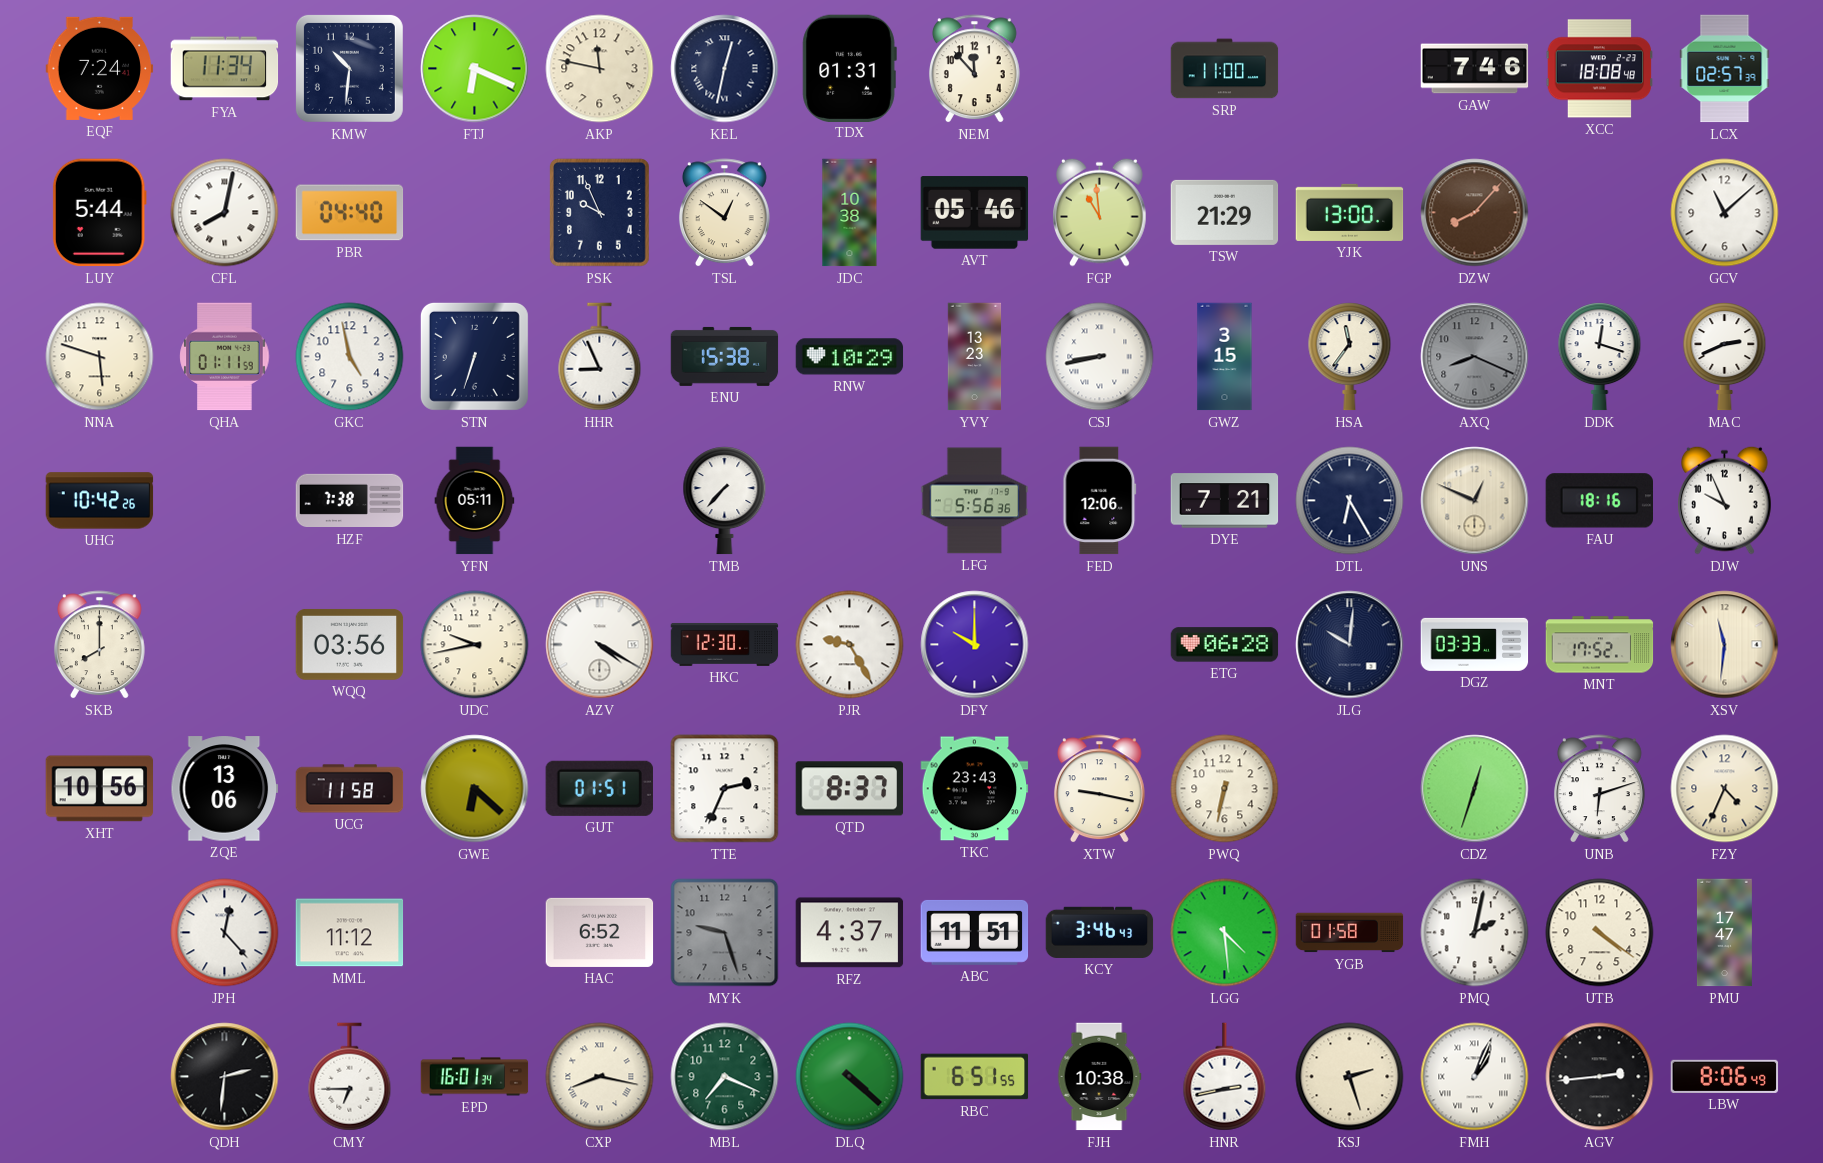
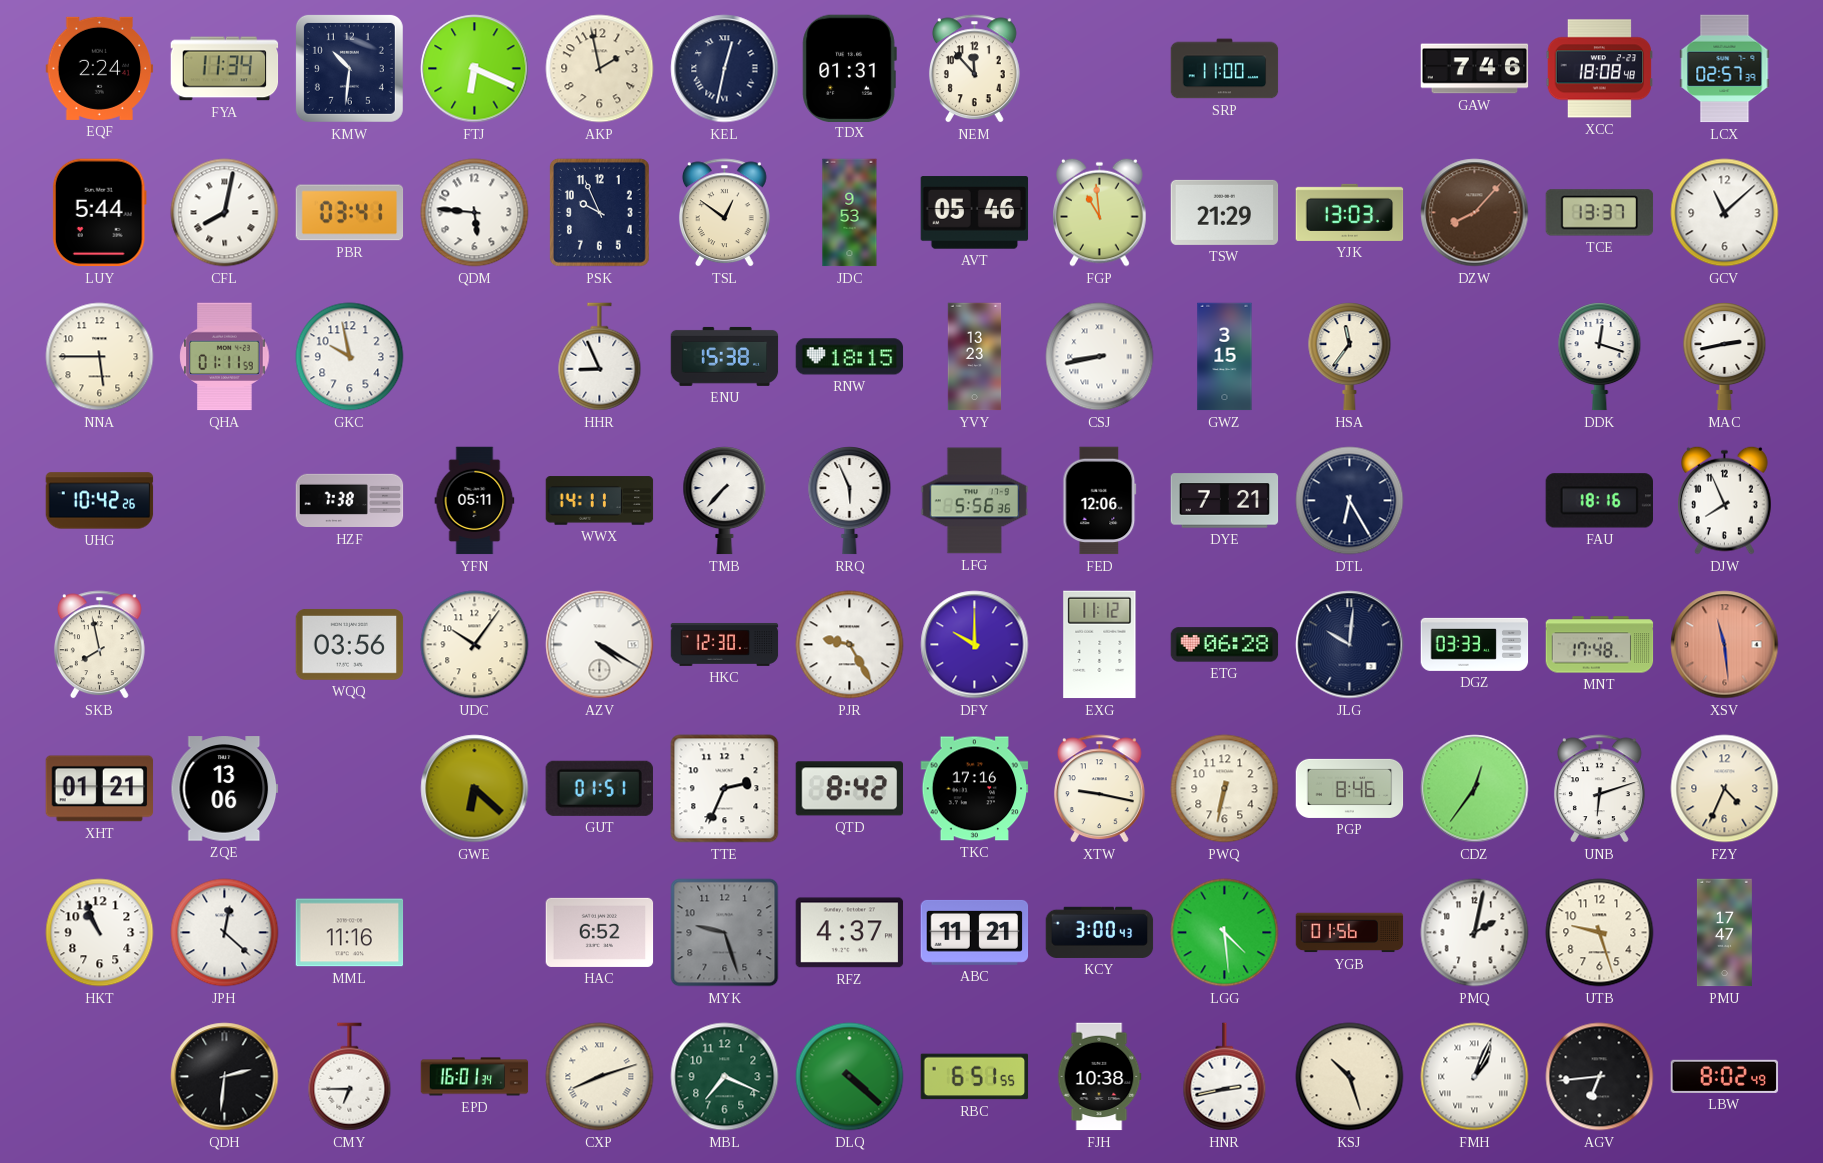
EQF: 7:24 -> 2:24 (100, 68)
AKP: 11:47 -> 1:58 (600, 69)
PBR: 04:40 -> 03:41 (350, 213)
QDM: none -> 5:46 (475, 213)
JDC: 10:38 -> 9:53 (850, 213)
YJK: 13:00 -> 13:03 (1350, 212)
TCE: none -> 13:37 (1600, 213)
NNA: 5:48 -> 5:45 (100, 357)
GKC: 4:58 -> 9:58 (350, 357)
STN: 6:33 -> none (474, 356)
RNW: 10:29 -> 18:15 (850, 357)
AXQ: 8:19 -> none (1475, 357)
MAC: 2:41 -> 2:43 (1725, 357)
WWX: none -> 14:11 (600, 501)
RRQ: none -> 5:56 (850, 501)
UNS: 12:49 -> none (1475, 501)
DJW: 9:56 -> 7:56 (1725, 500)
SKB: 8:00 -> 7:58 (99, 645)
UDC: 9:43 -> 10:06 (475, 645)
EXG: none -> 11:12 (1100, 645)
MNT: 17:52 -> 17:48 (1600, 645)
XSV: 11:31 -> 11:29 (1725, 645)
XSV dial: cream -> salmon (1725, 645)
XHT: 10:56 -> 01:21 (100, 789)
UCG: 11:58 -> none (350, 789)
QTD: 8:37 -> 8:42 (849, 789)
TKC: 23:43 -> 17:16 (975, 789)
PGP: none -> 8:46 (1350, 788)
CDZ: 12:33 -> 12:36 (1475, 789)
HKT: none -> 10:56 (100, 933)
JPH: 12:23 -> 12:22 (225, 933)
MML: 11:12 -> 11:16 (350, 933)
ABC: 11:51 -> 11:21 (975, 932)
KCY: 3:46 -> 3:00 (1100, 932)
YGB: 01:58 -> 01:56 (1350, 933)
UTB: 4:21 -> 9:27 (1600, 933)
CXP: 8:17 -> 8:12 (600, 1077)
KSJ: 2:27 -> 10:27 (1350, 1077)
AGV: 2:44 -> 6:44 (1600, 1077)
LBW: 8:06 -> 8:02 (1725, 1076)
